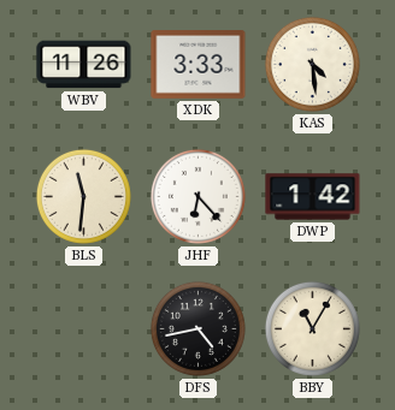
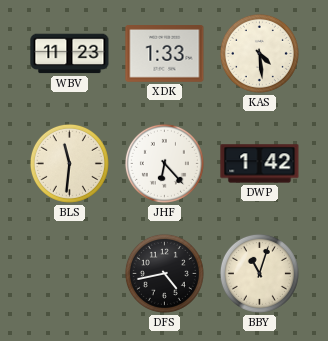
WBV: 11:26 -> 11:23 (70, 54)
XDK: 3:33 -> 1:33 (165, 54)
BBY: 11:05 -> 11:03 (259, 273)
